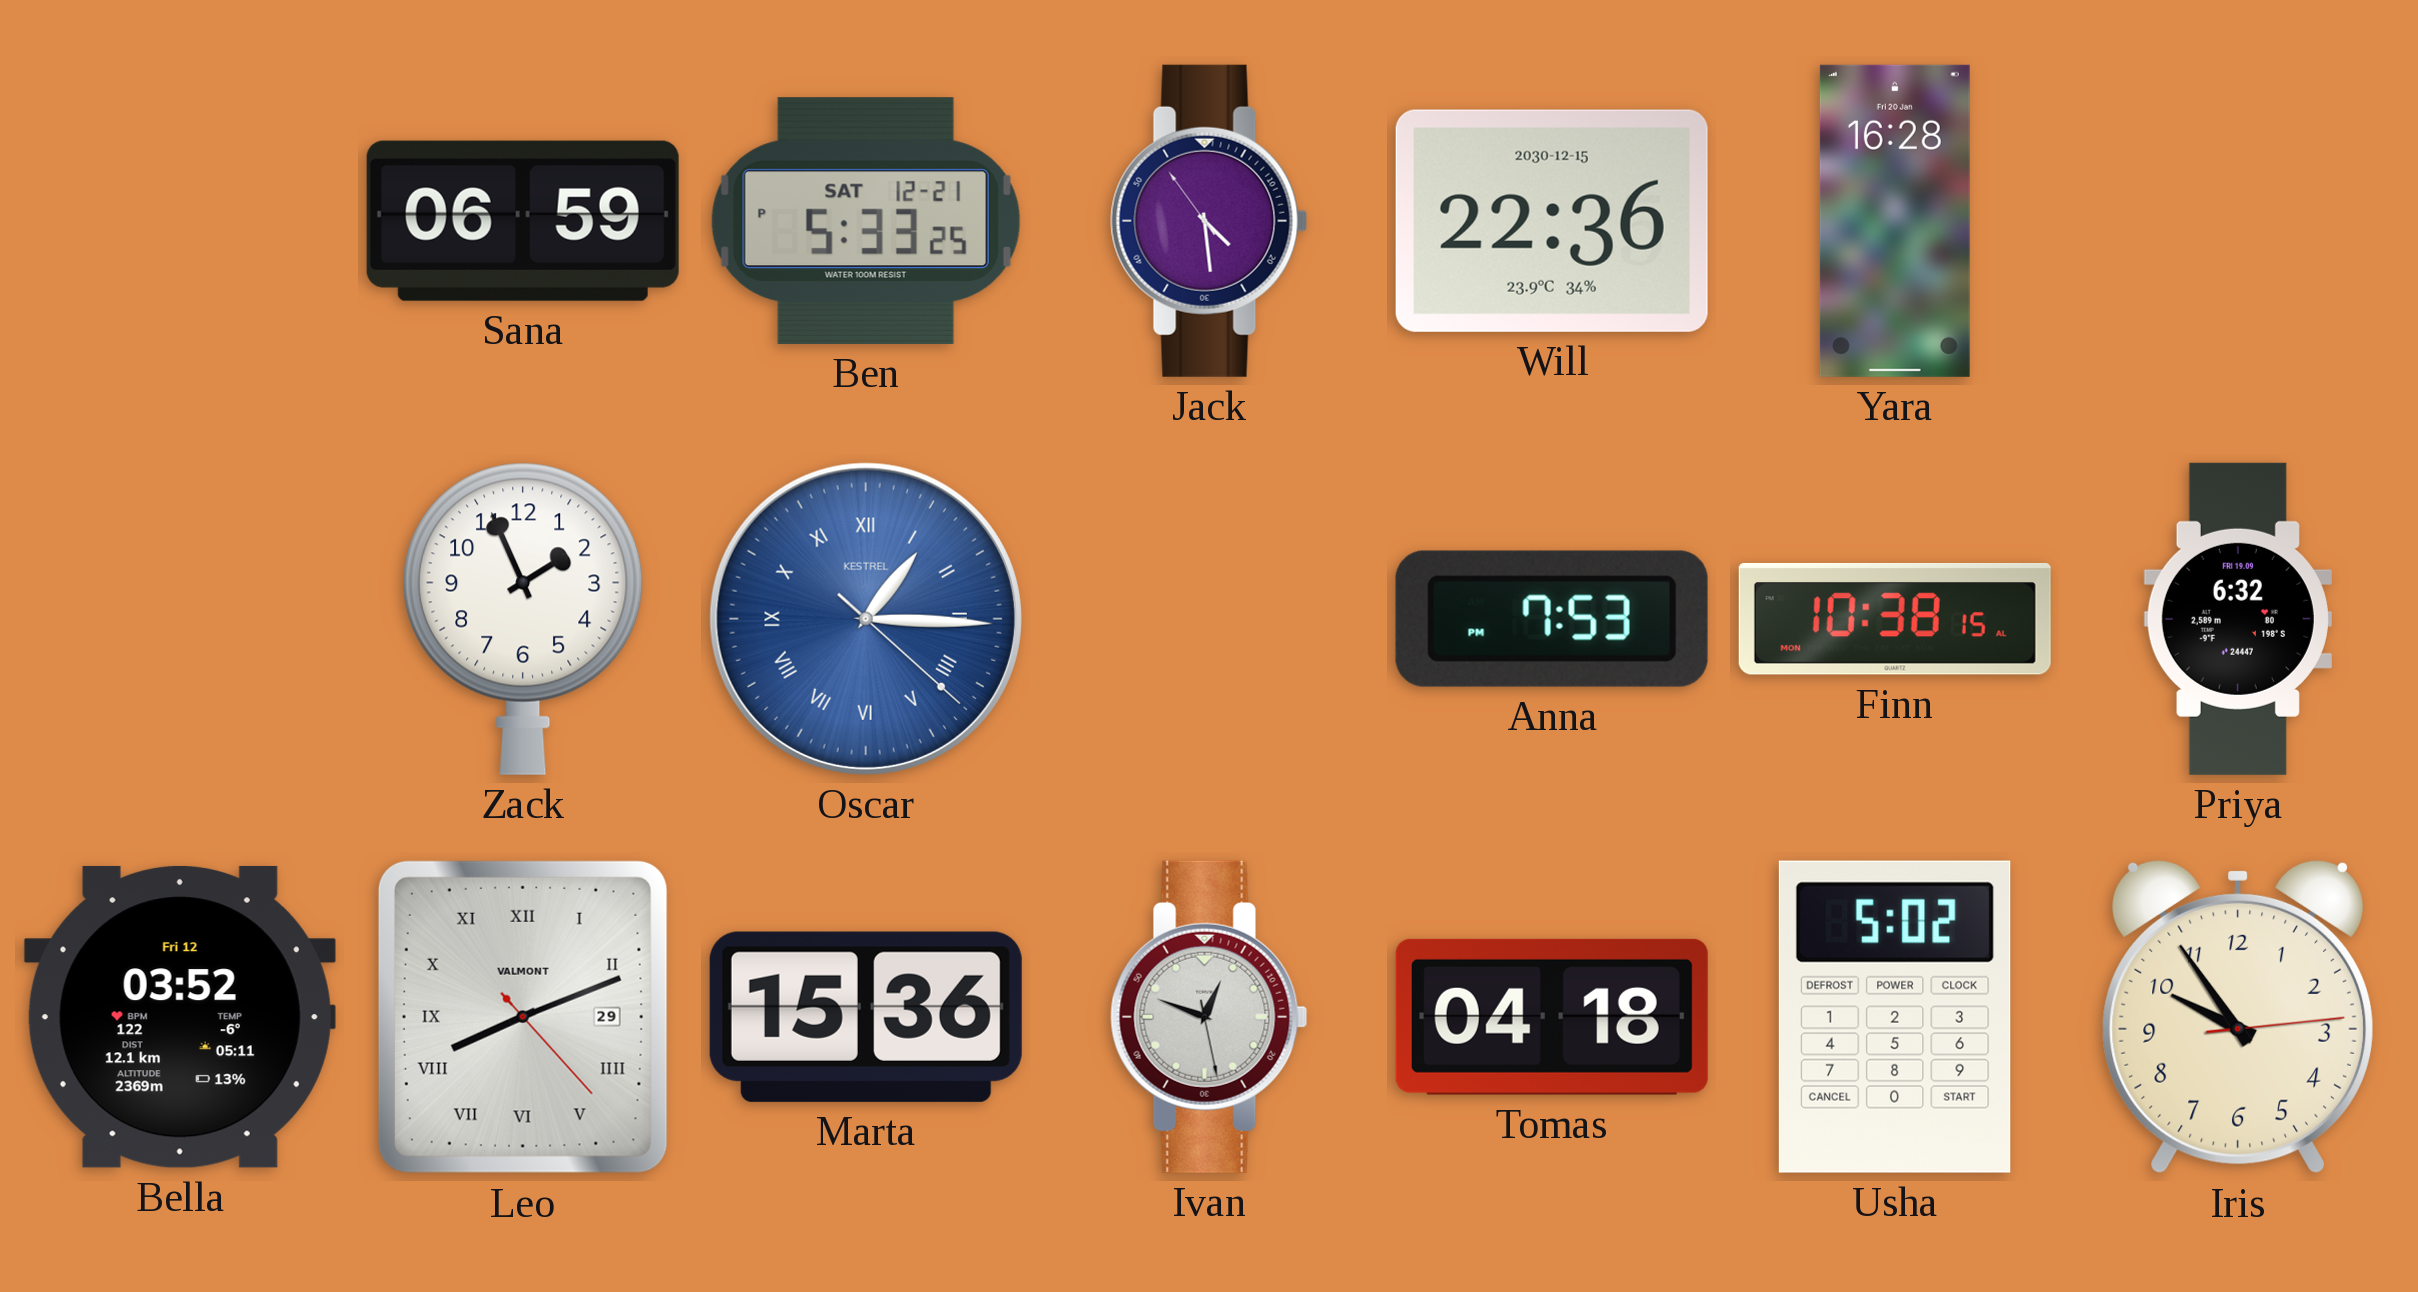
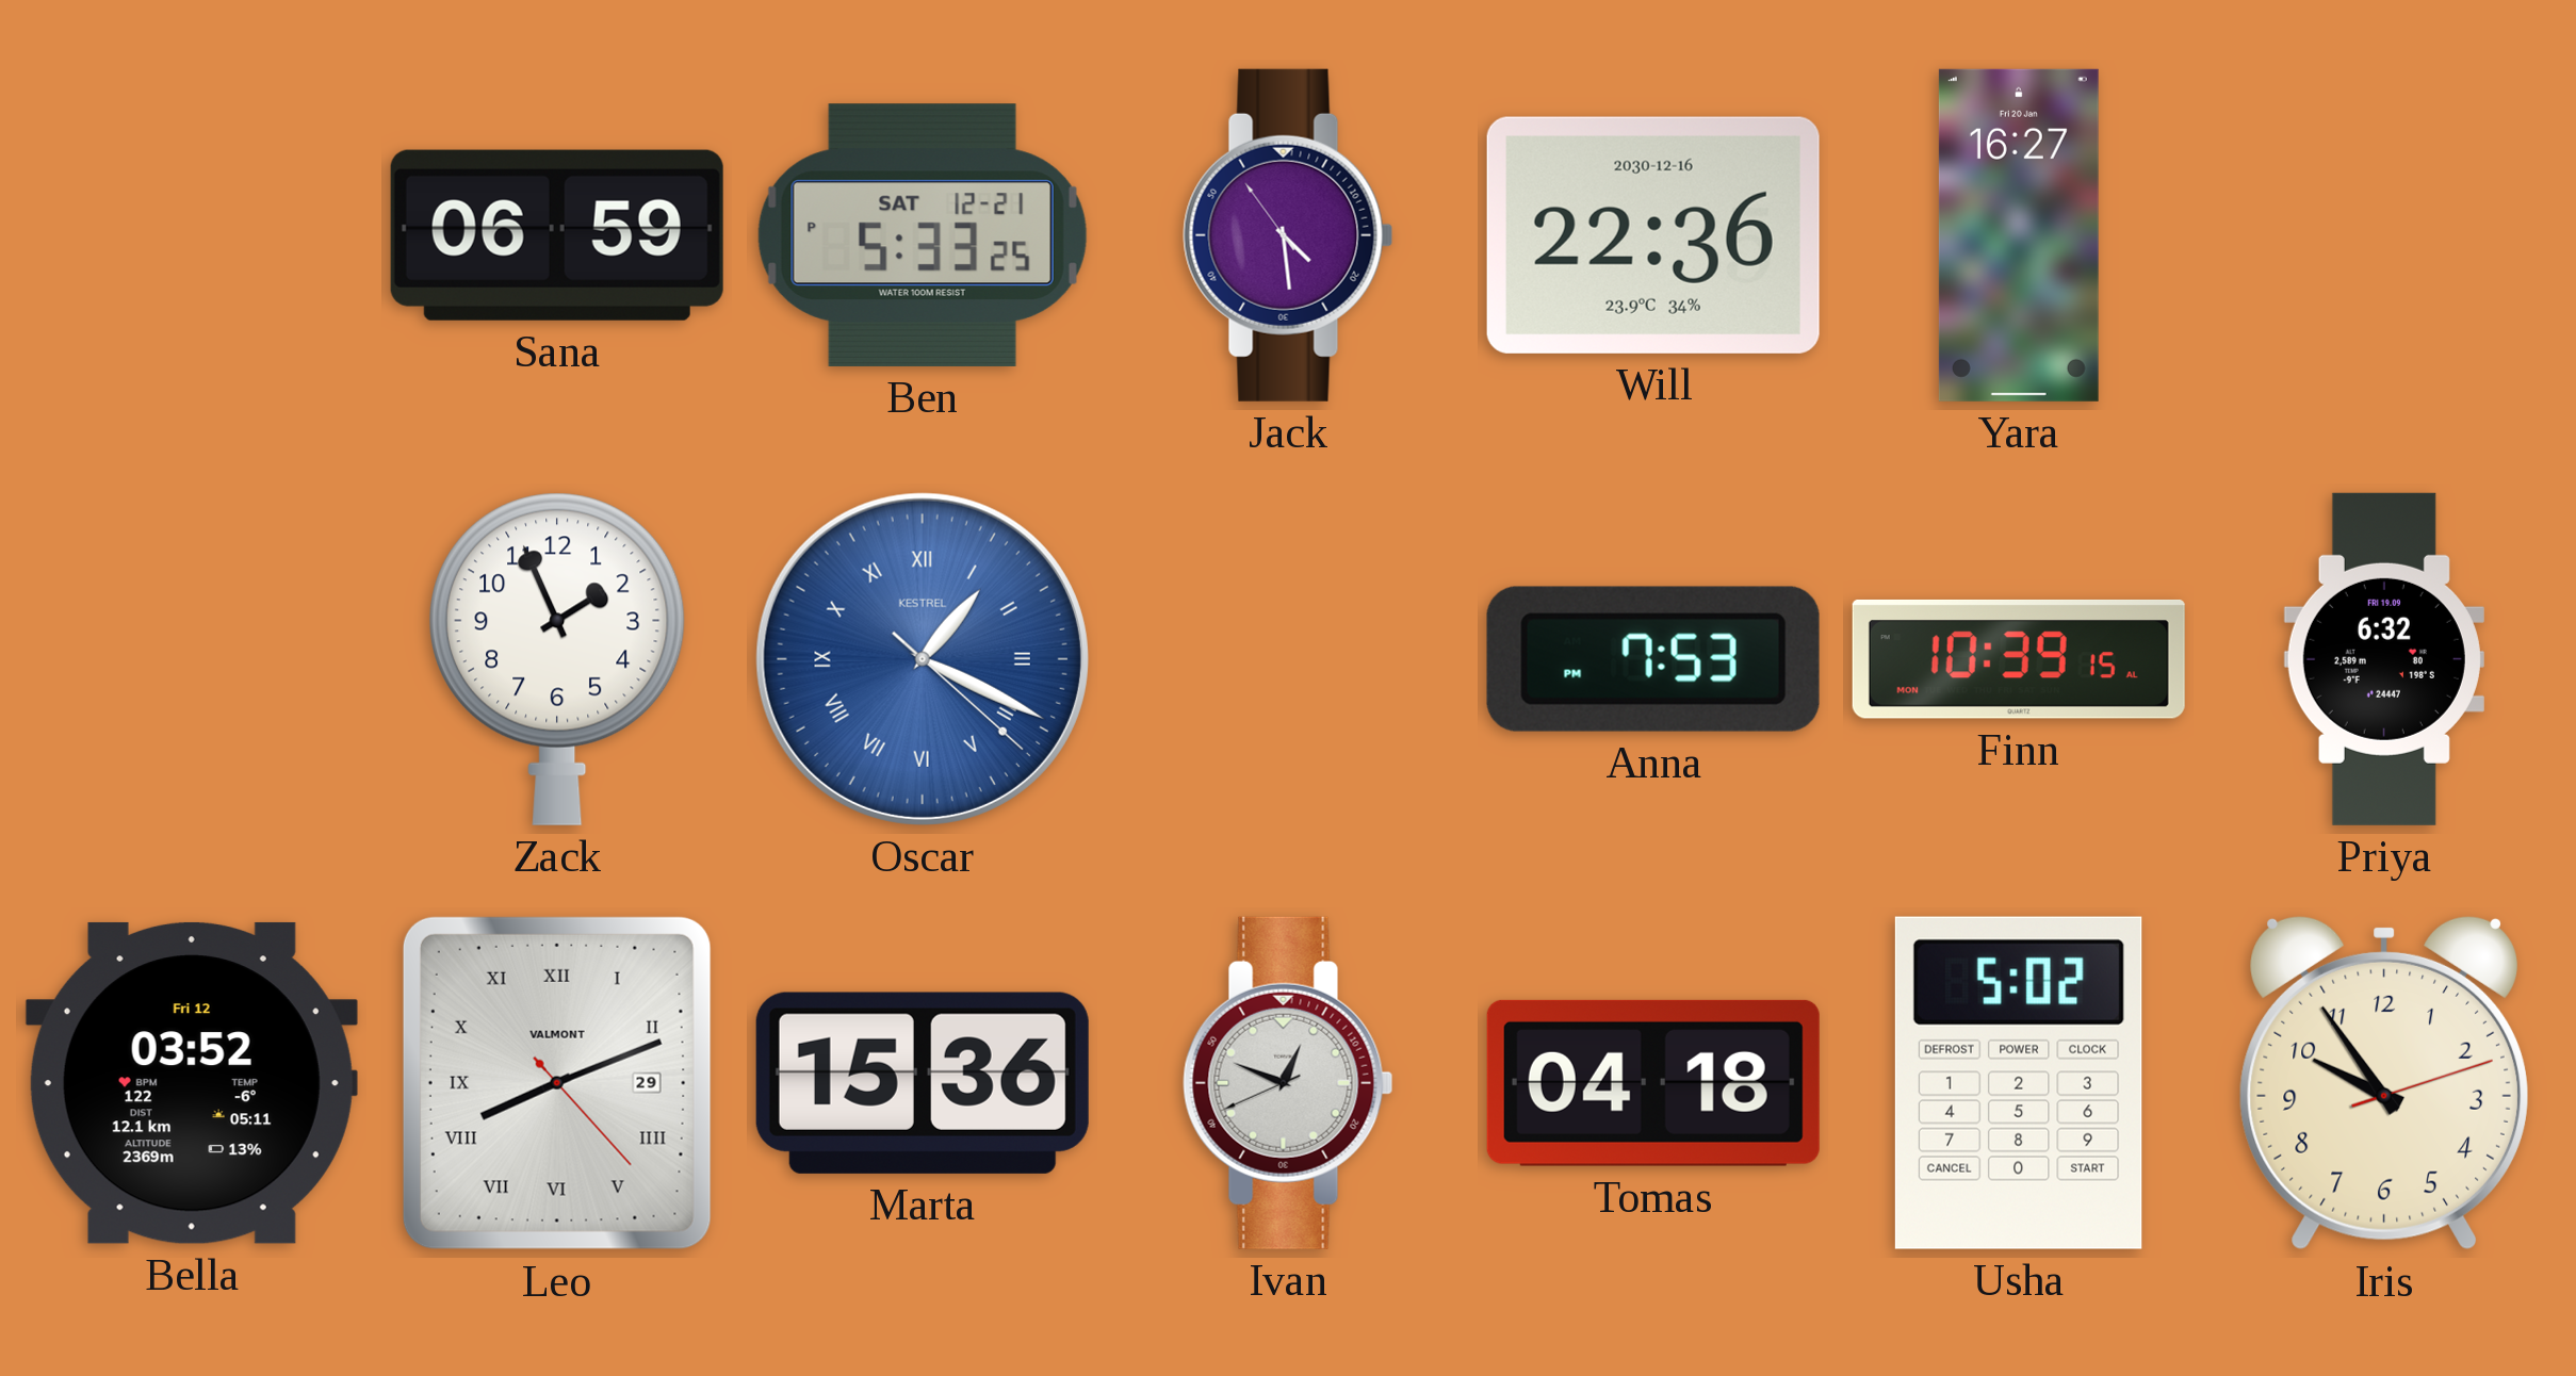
Will date: 2030-12-15 -> 2030-12-16 (1653, 235)
Yara: 16:28 -> 16:27 (2019, 235)
Oscar: 1:15 -> 1:19 (923, 659)
Finn: 10:38 -> 10:39 (2019, 659)
Ivan: 12:48:28 -> 12:48:41 (1288, 1083)
Iris: 9:54:14 -> 9:54:12 (2384, 1083)
